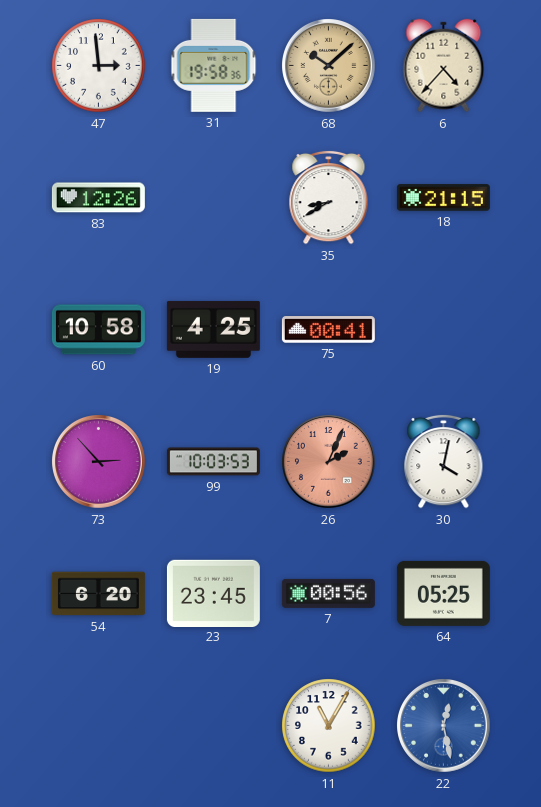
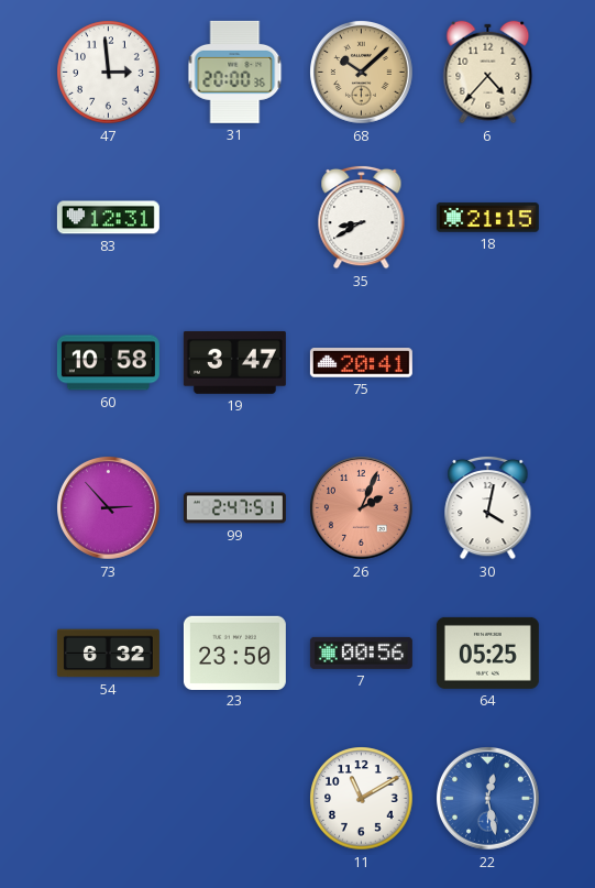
31: 19:58 -> 20:00 (235, 72)
83: 12:26 -> 12:31 (108, 218)
19: 4:25 -> 3:47 (234, 362)
75: 00:41 -> 20:41 (361, 363)
99: 10:03 -> 2:47 (234, 508)
54: 6:20 -> 6:32 (108, 654)
23: 23:45 -> 23:50 (234, 653)
11: 11:05 -> 11:10 (362, 799)
